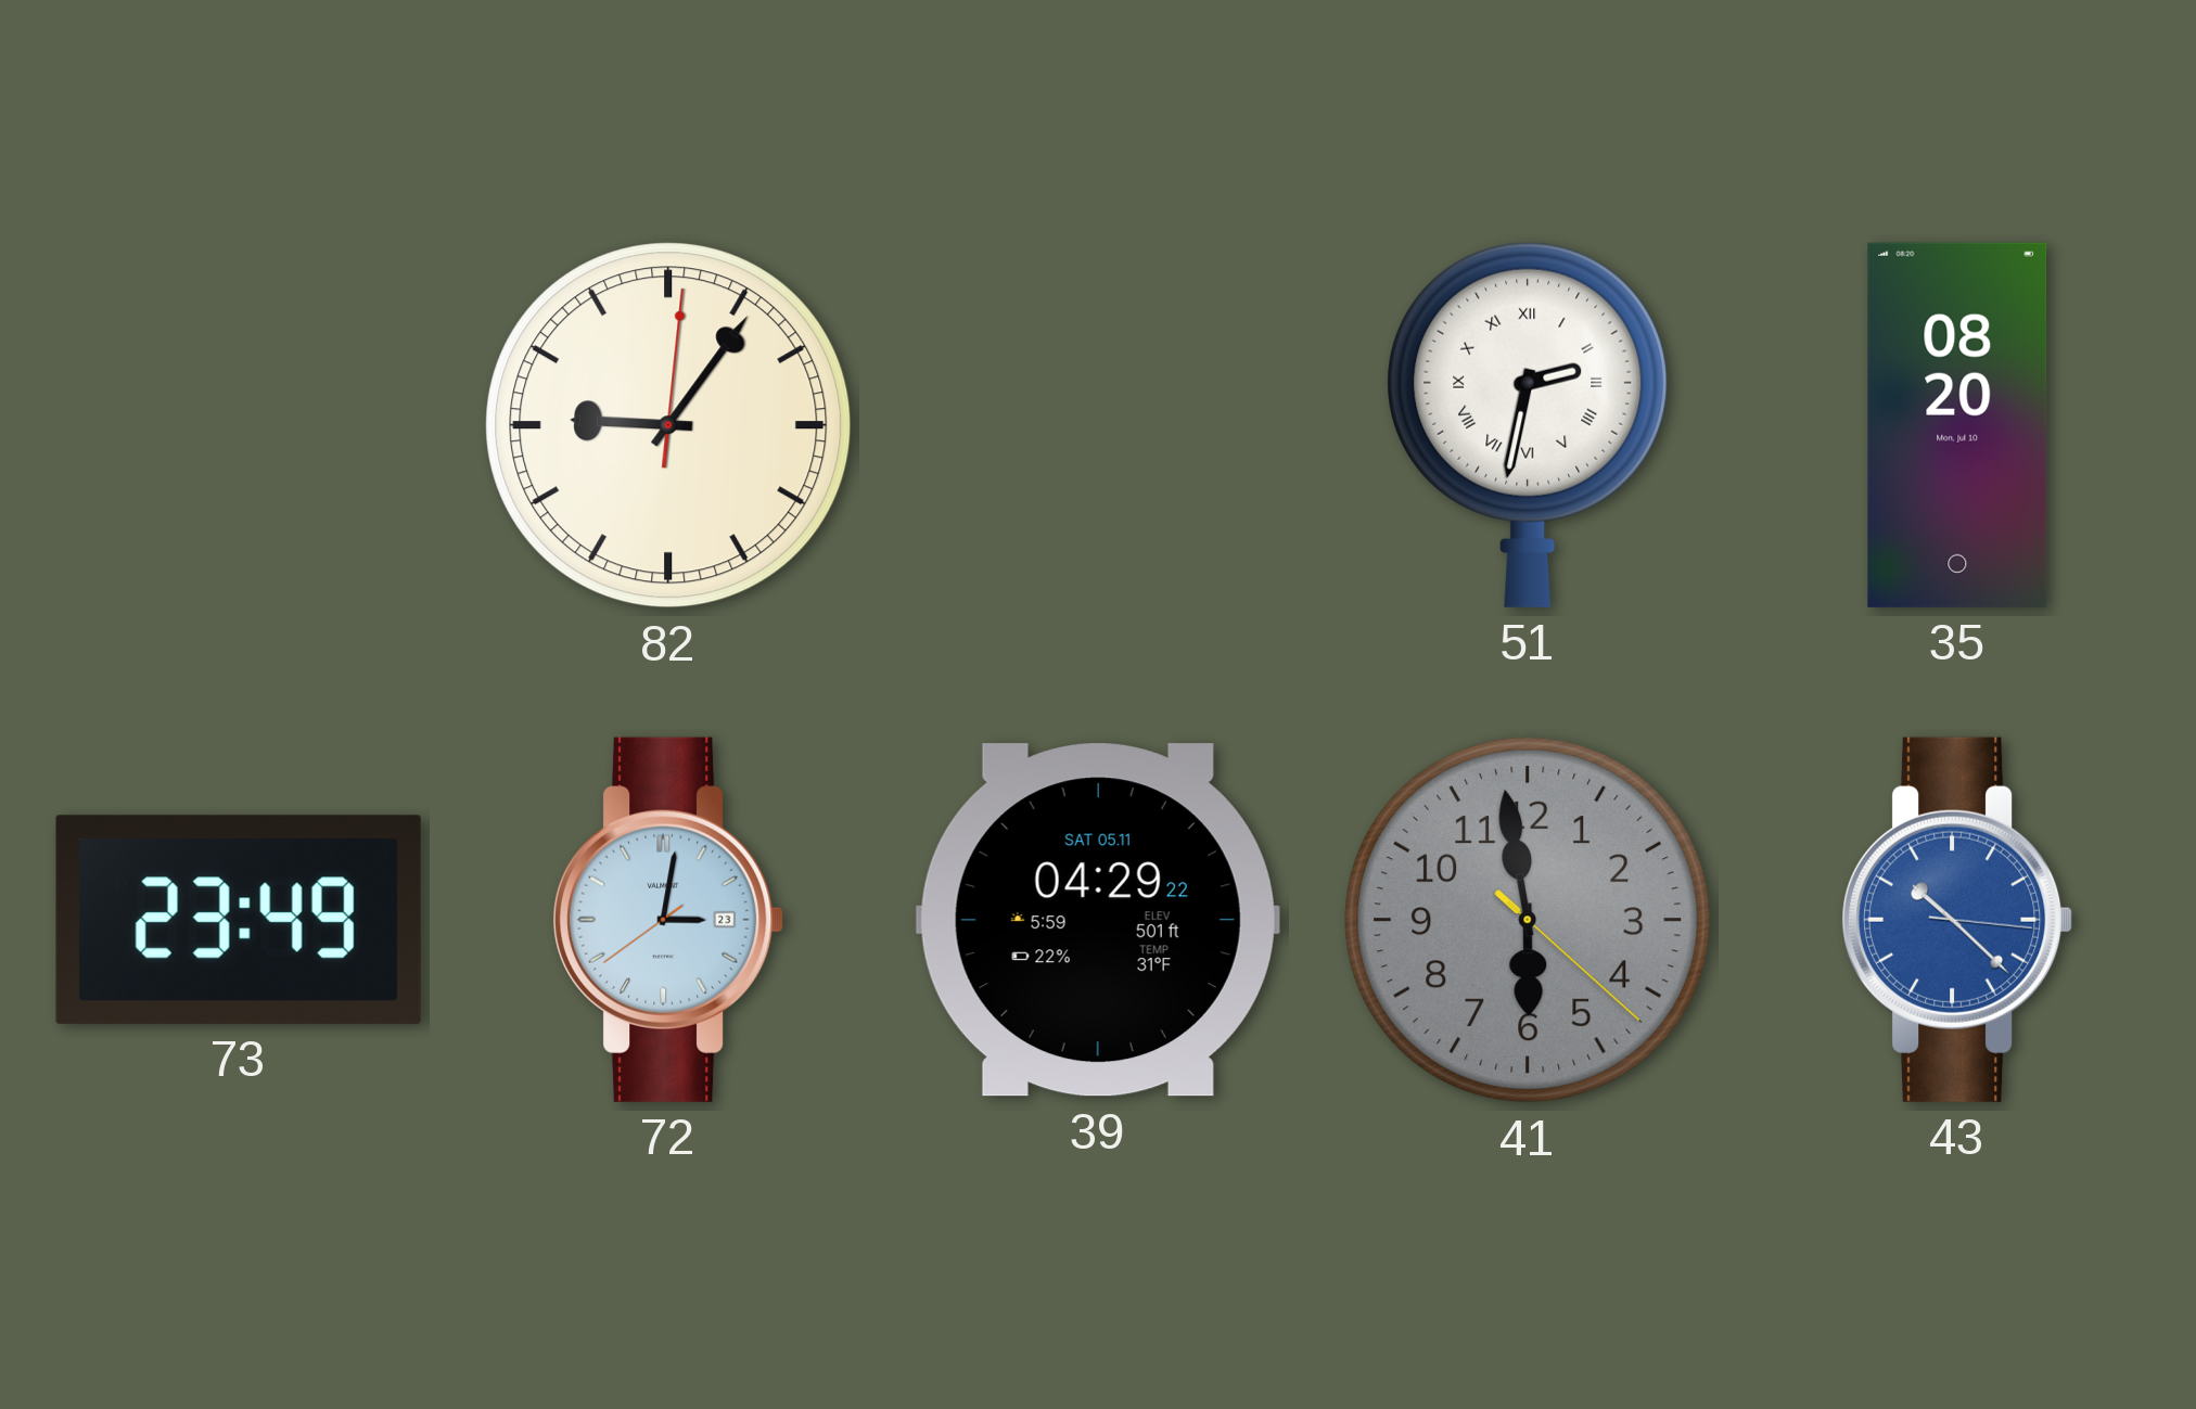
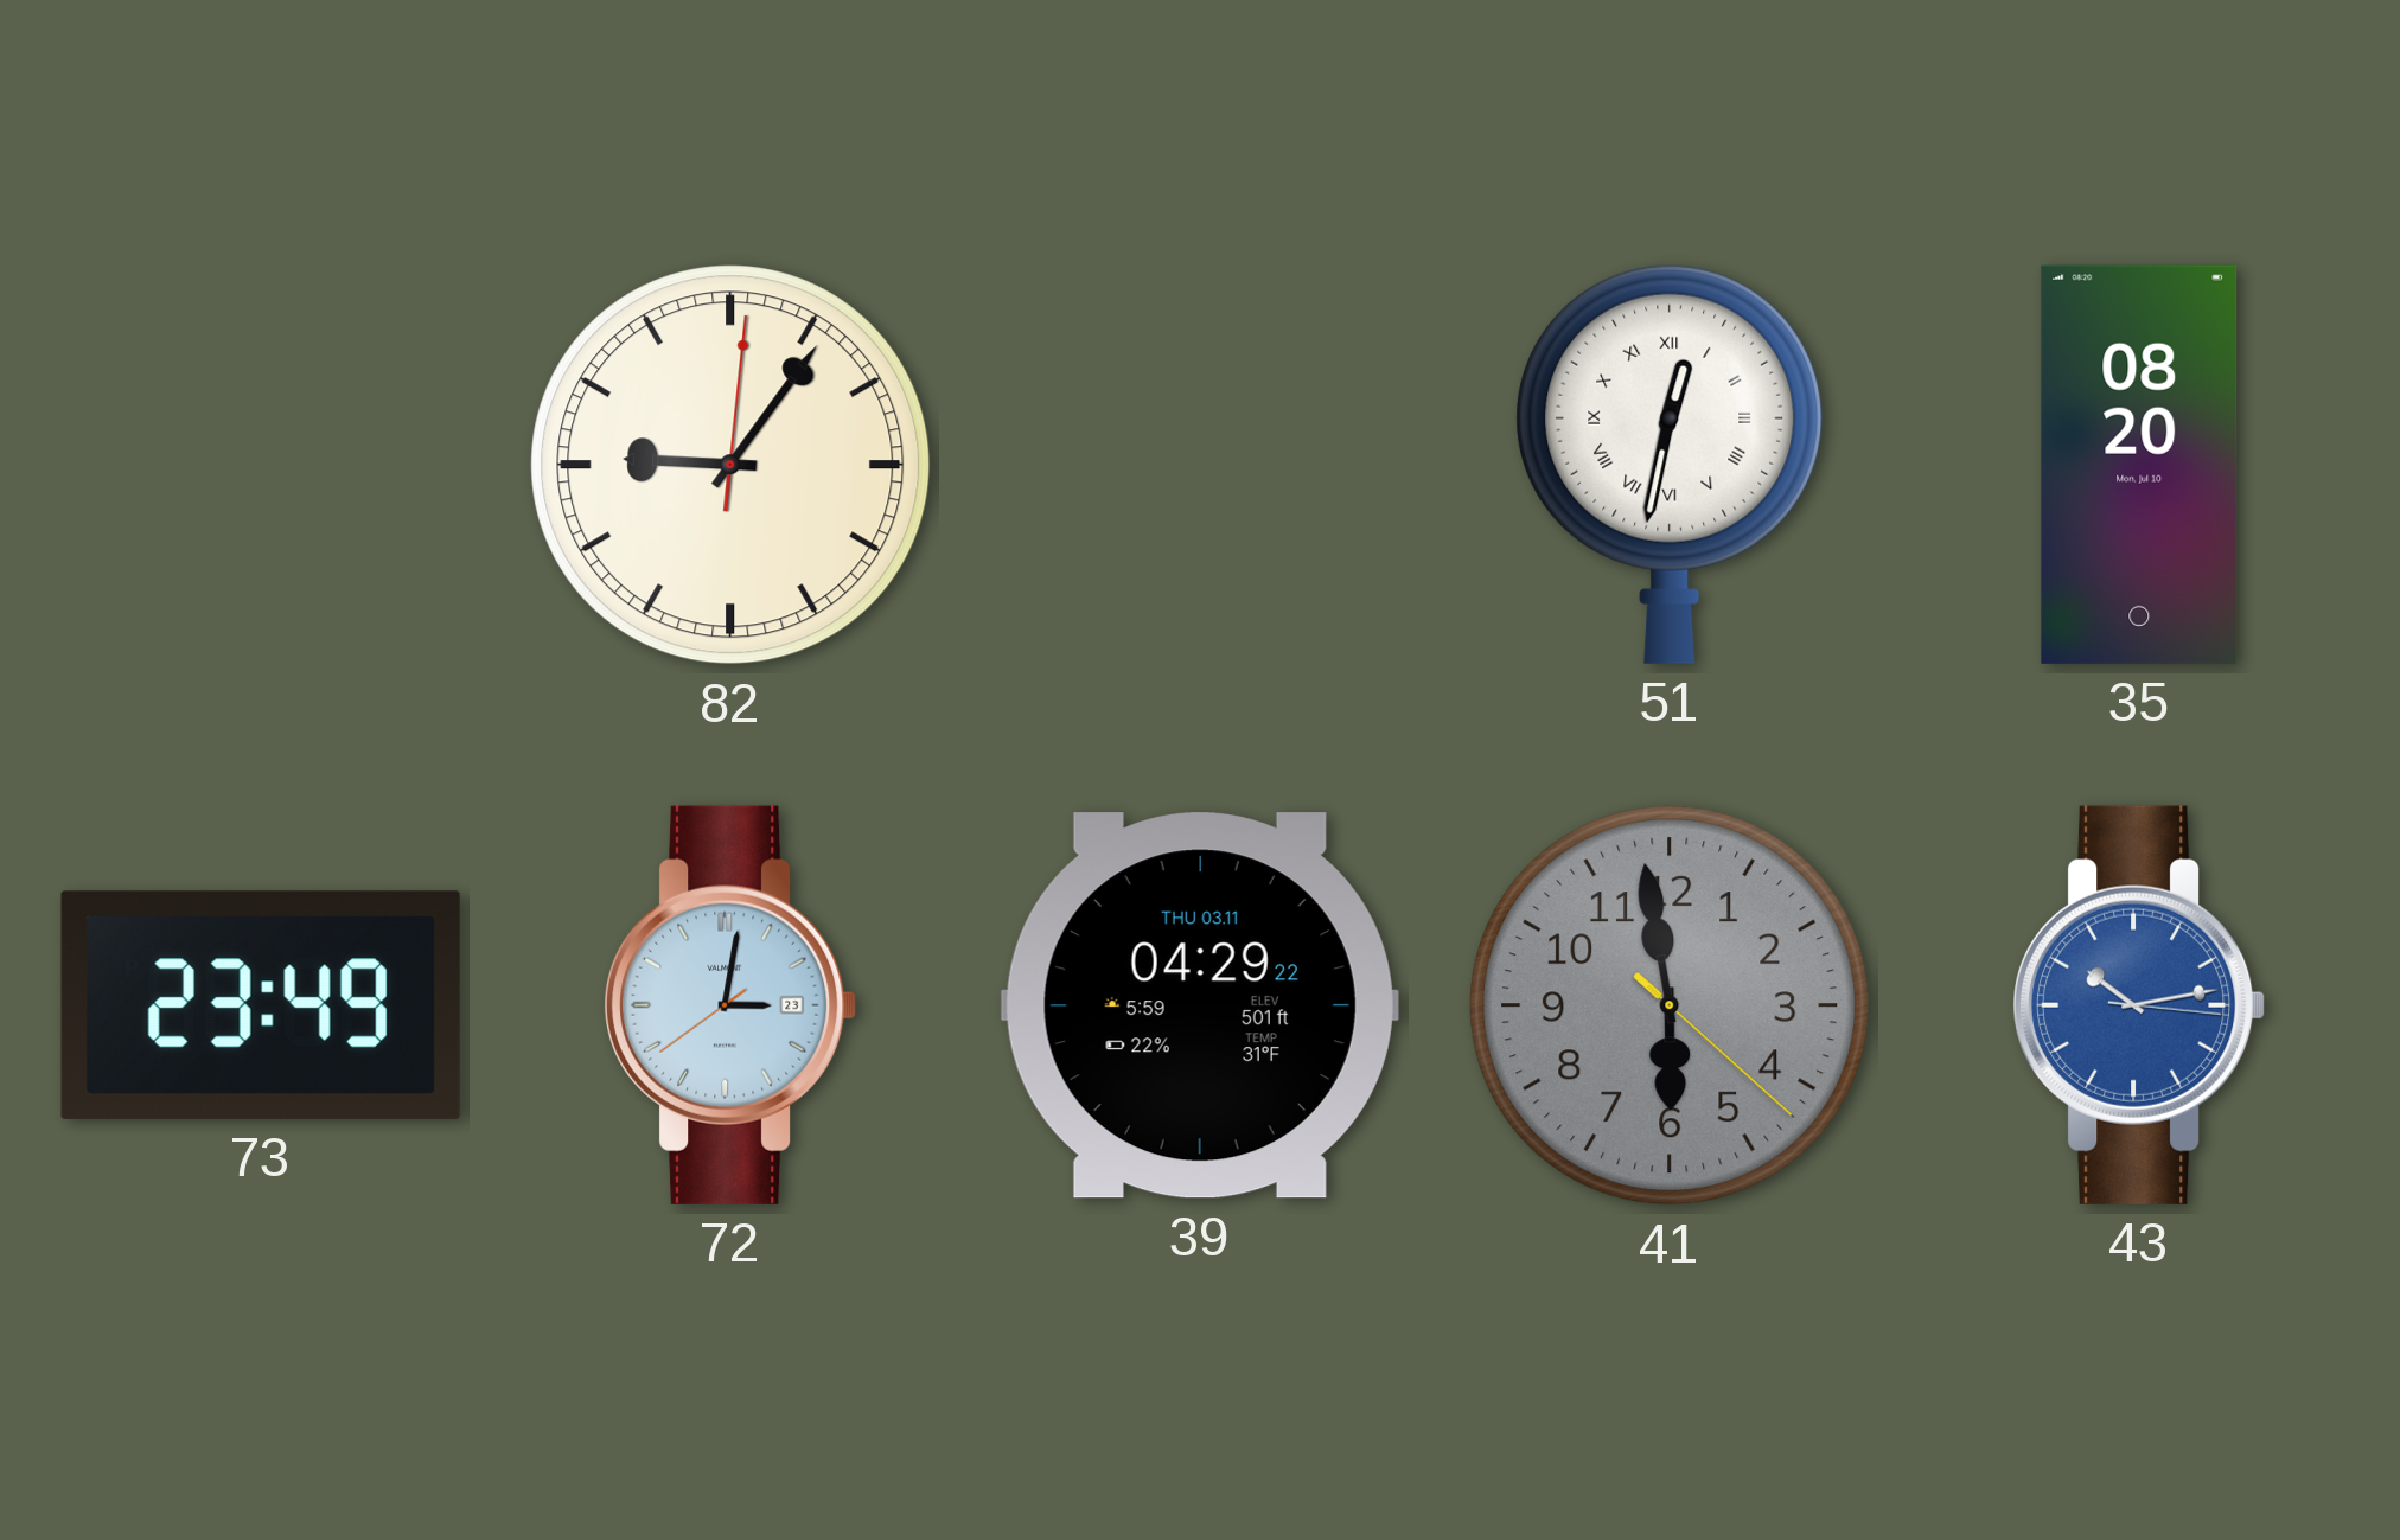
51: 2:32 -> 12:32 (1670, 464)
39 date: SAT 05.11 -> THU 03.11 (1200, 1005)
43: 10:22 -> 10:13 (2139, 1005)
